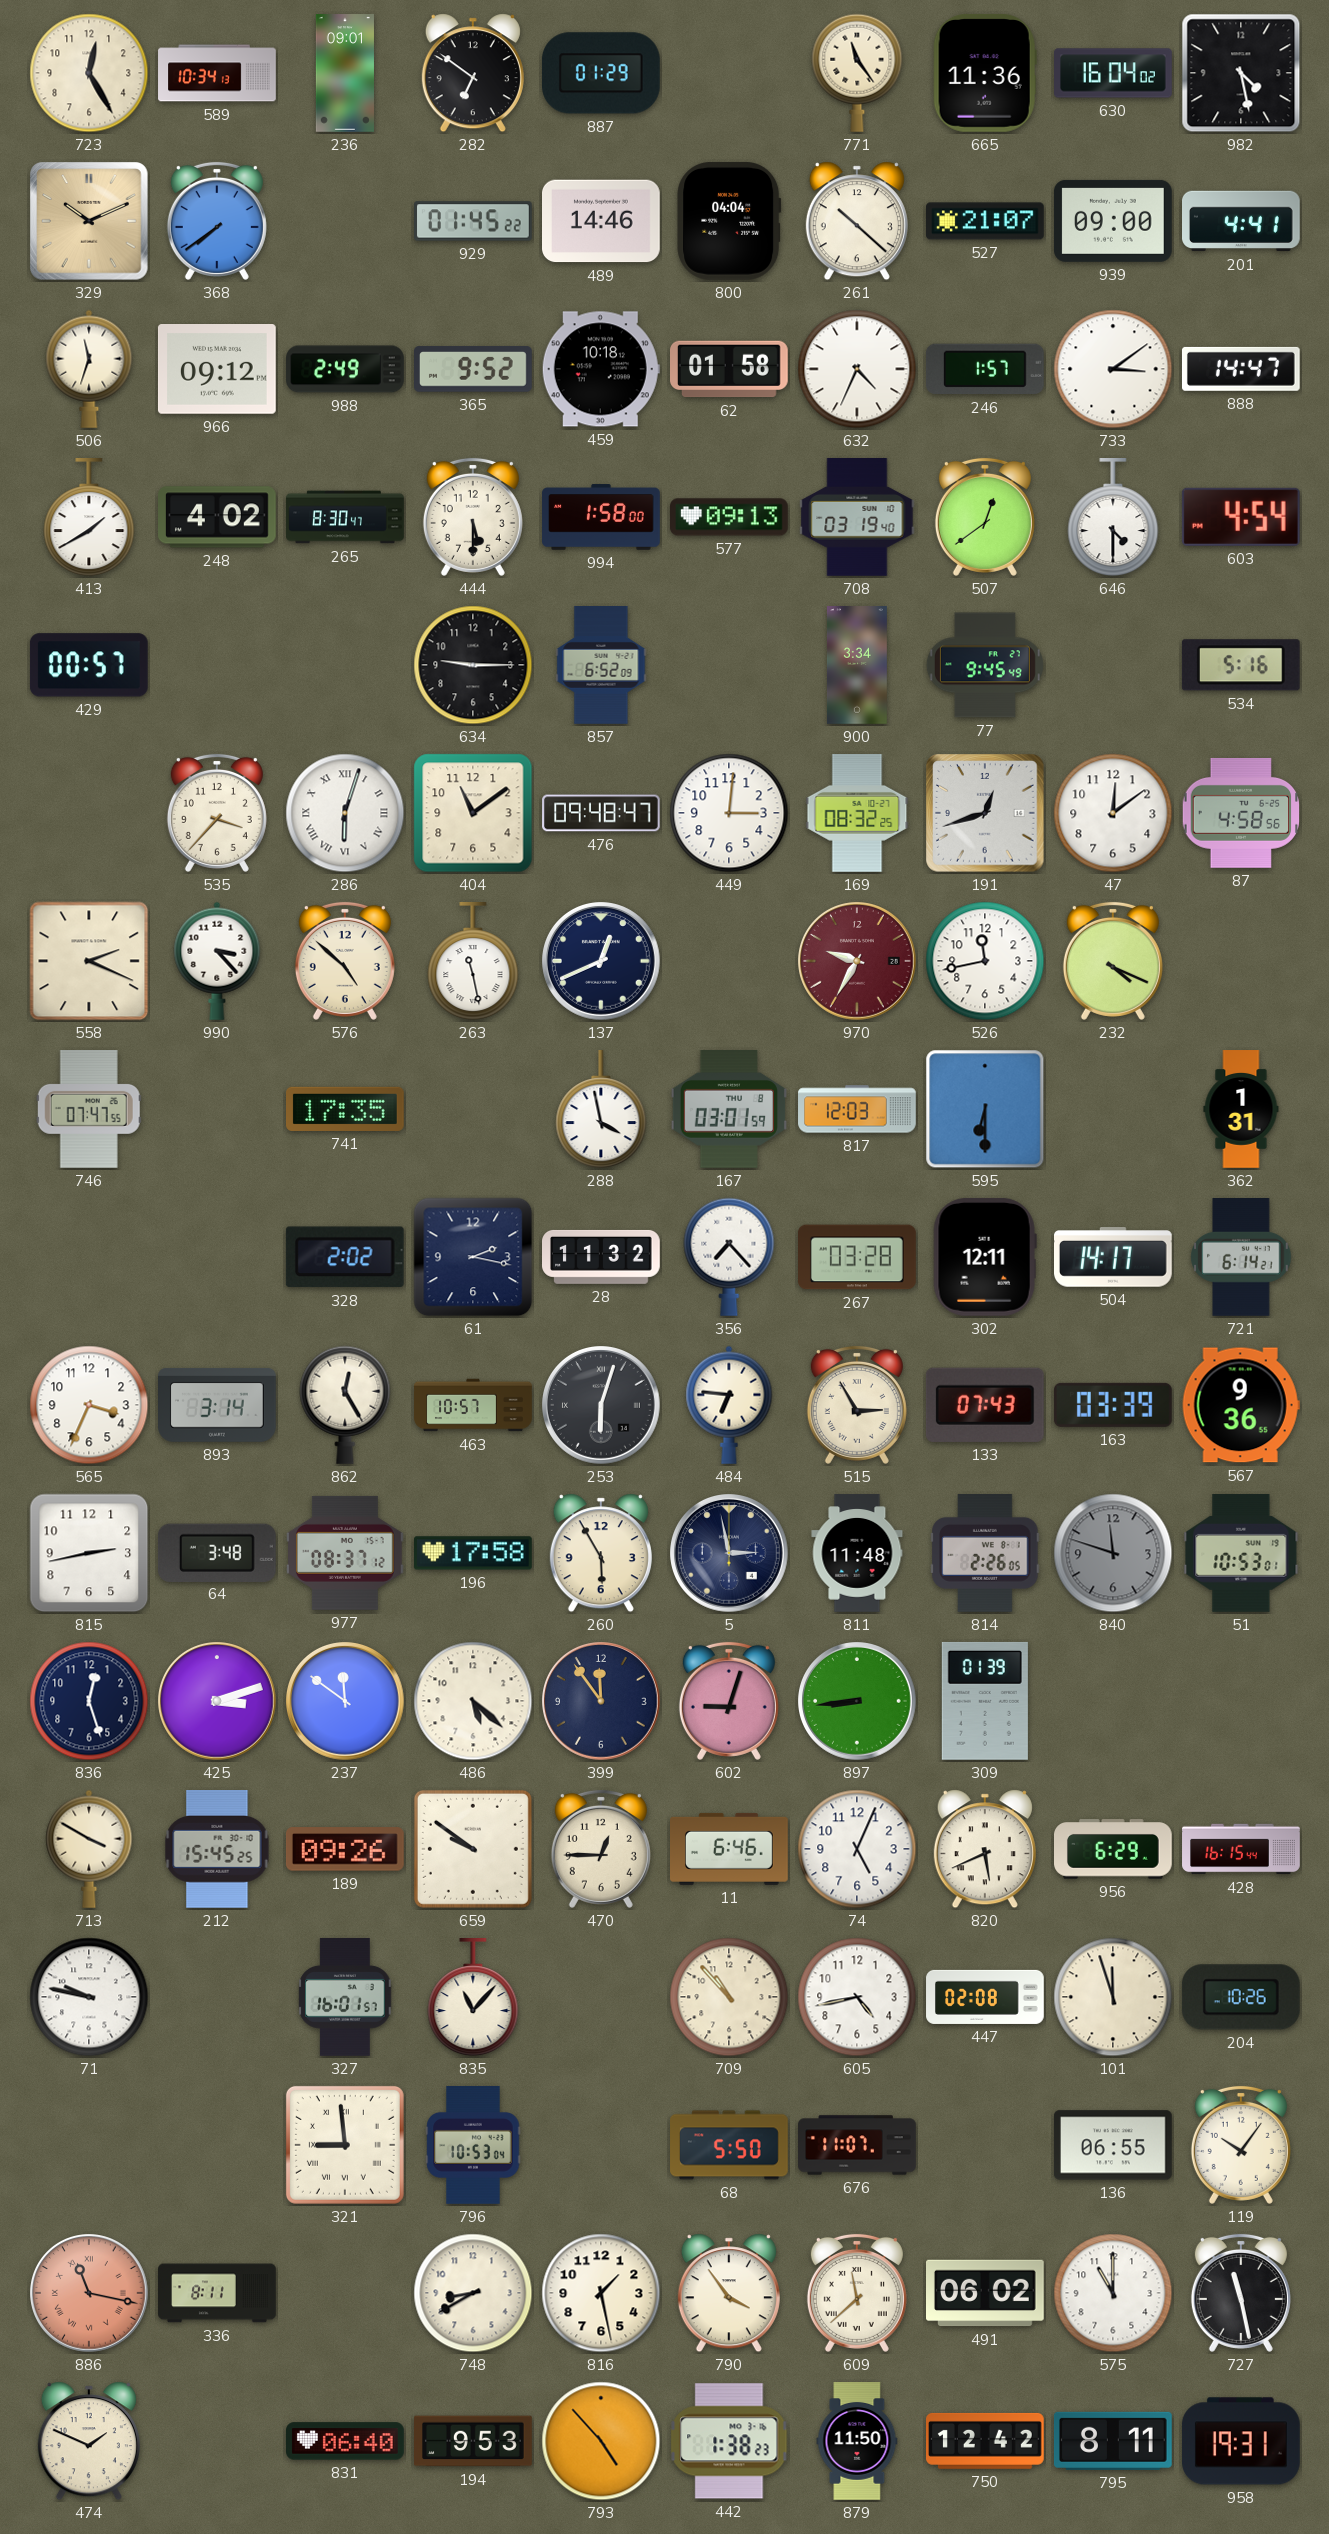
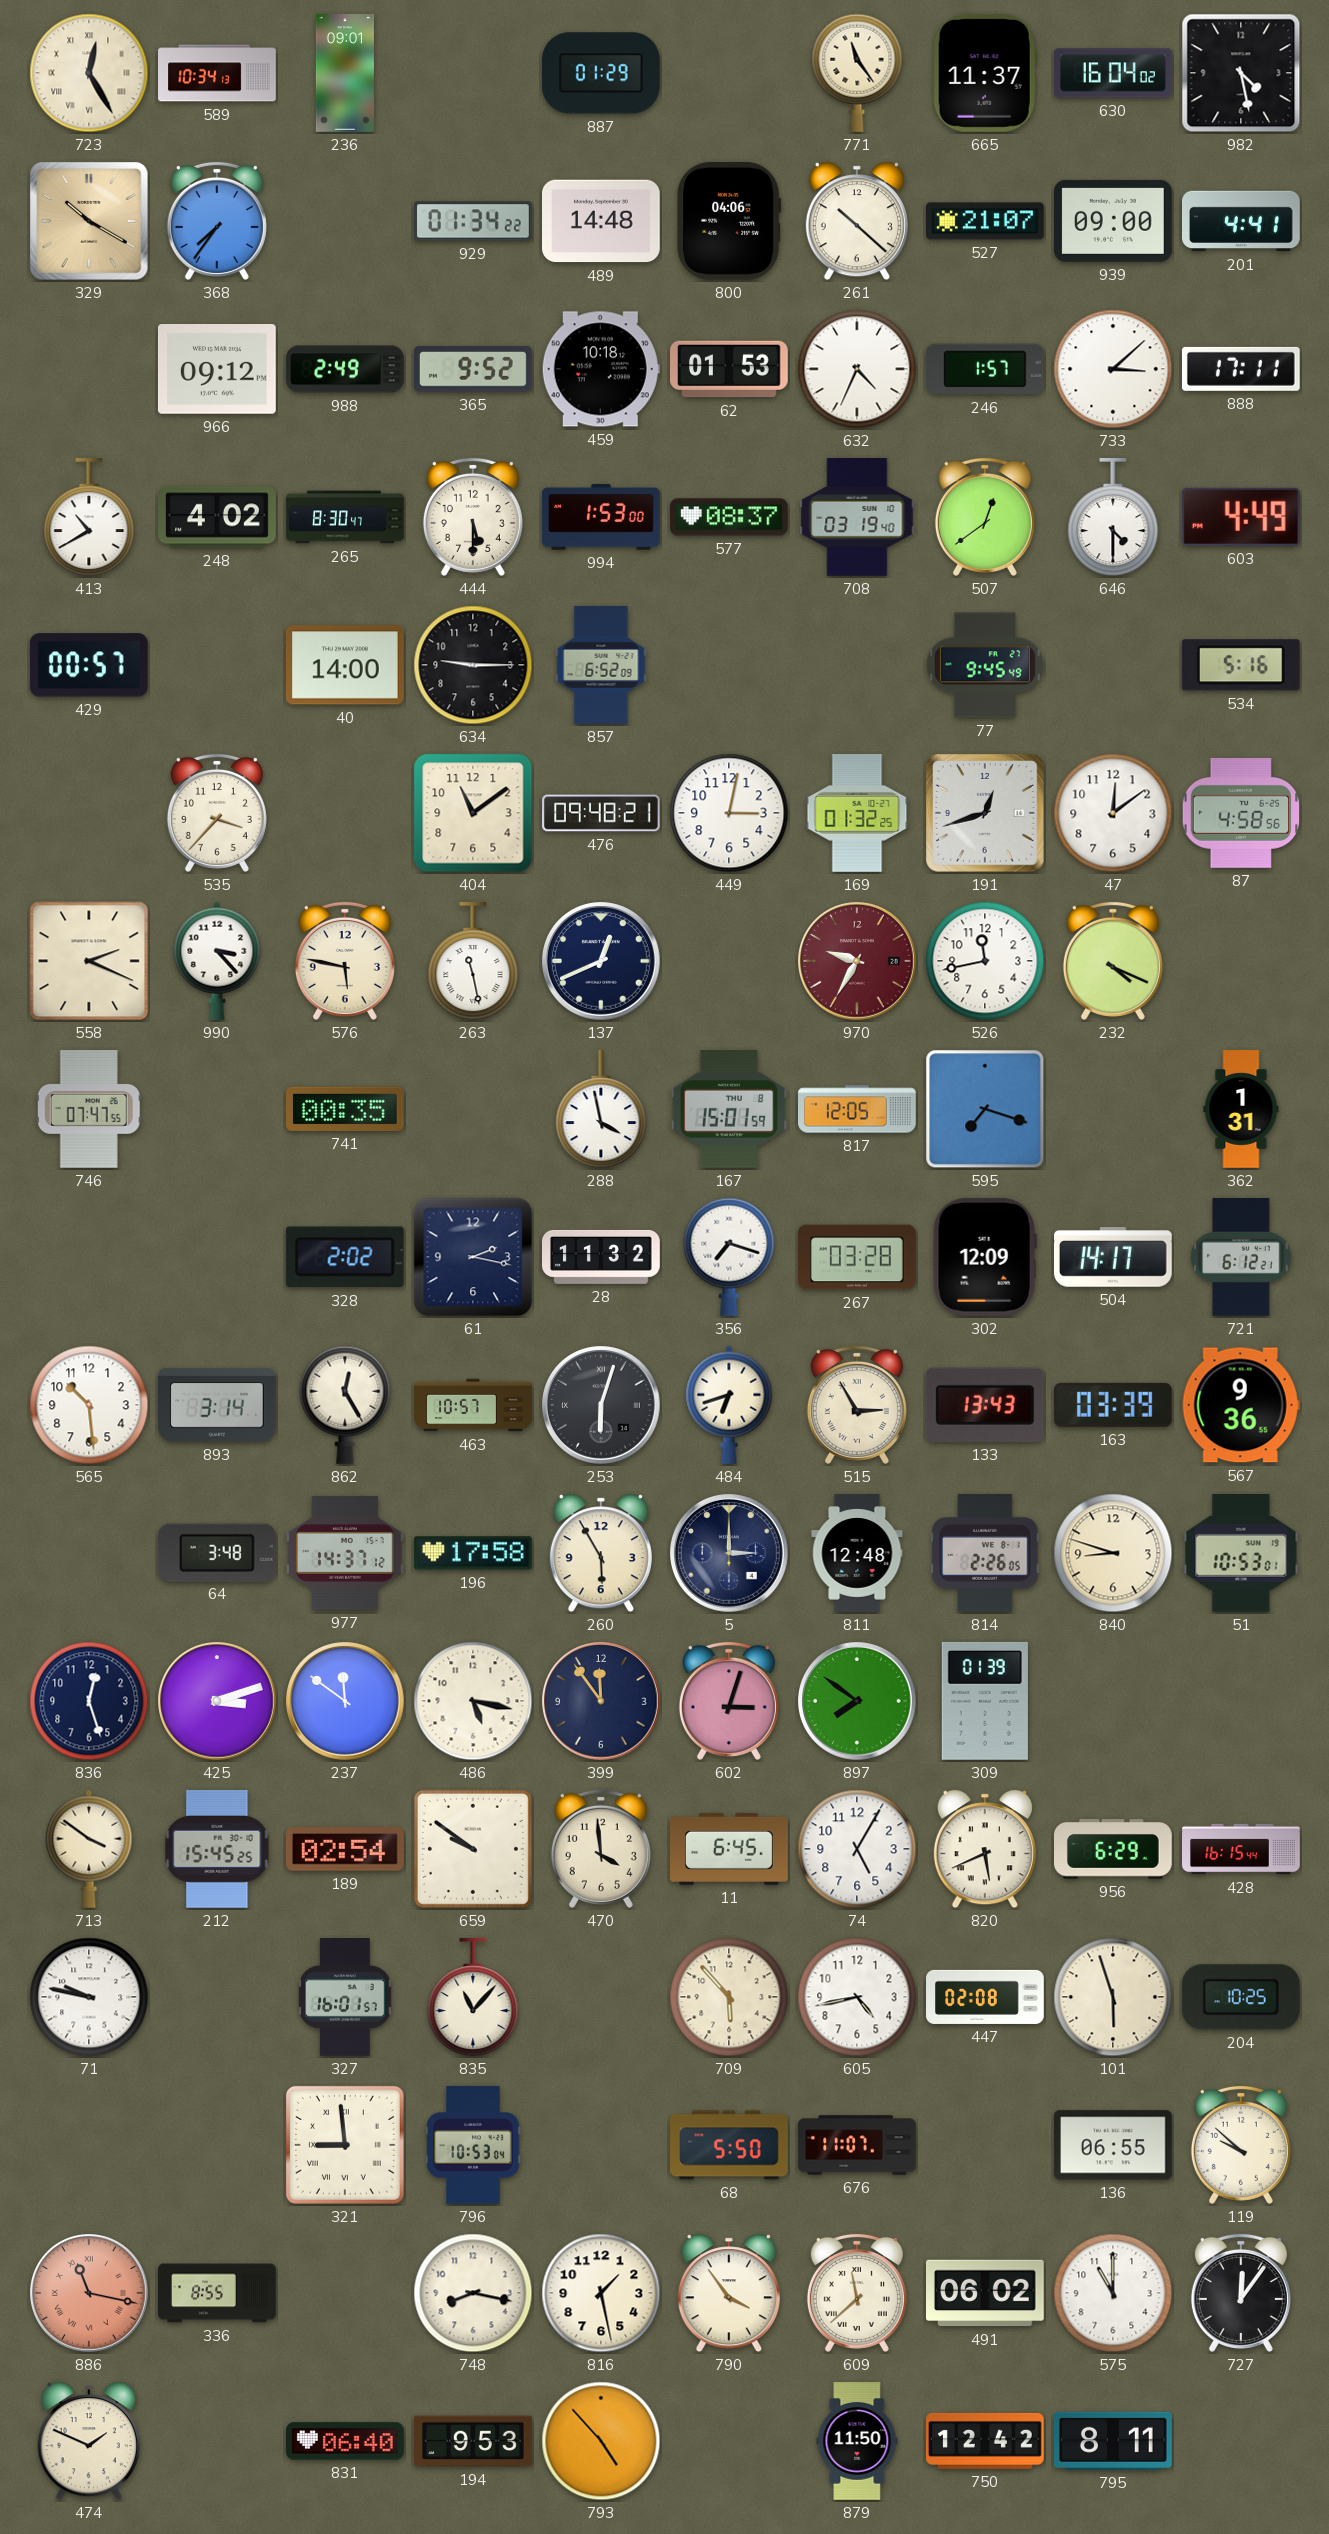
723 numerals: Arabic -> Roman (89, 73)
282: 6:51 -> none (473, 73)
665: 11:36 -> 11:37 (985, 73)
329: 10:11 -> 10:20 (89, 221)
368: 7:39 -> 7:36 (217, 221)
929: 01:45 -> 01:34 (474, 221)
489: 14:46 -> 14:48 (602, 221)
800: 04:04 -> 04:06 (729, 221)
506: 11:33 -> none (89, 369)
62: 01:58 -> 01:53 (730, 369)
733: 3:09 -> 3:08 (1113, 369)
888: 14:47 -> 17:11 (1241, 369)
413: 1:40 -> 10:40 (89, 518)
994: 1:58 -> 1:53 (601, 517)
577: 09:13 -> 08:37 (730, 517)
603: 4:54 -> 4:49 (1241, 517)
40: none -> 14:00 (345, 665)
900: 3:34 -> none (857, 665)
286: 6:03 -> none (345, 813)
476: 09:48:47 -> 09:48:21 (601, 813)
449: 3:01 -> 3:02 (729, 813)
169: 08:32 -> 01:32 (857, 814)
576: 4:52 -> 5:47 (345, 961)
741: 17:35 -> 00:35 (346, 1109)
167: 03:01 -> 15:01 (728, 1110)
817: 12:03 -> 12:05 (857, 1109)
595: 6:30 -> 7:18 (985, 1109)
356: 7:23 -> 7:18 (729, 1257)
302: 12:11 -> 12:09 (985, 1257)
721: 6:14 -> 6:12 (1241, 1258)
565: 3:34 -> 10:29 (89, 1405)
484: 6:46 -> 6:42 (729, 1405)
133: 07:43 -> 13:43 (985, 1405)
815: 2:43 -> none (89, 1553)
977: 08:37 -> 14:37 (346, 1553)
5: 2:58 -> 3:00 (730, 1554)
811: 11:48 -> 12:48 (857, 1553)
840: 11:48 -> 8:48 (1113, 1553)
840 dial: grey -> cream (1113, 1553)
486: 5:22 -> 5:17 (473, 1701)
602: 9:03 -> 3:03 (729, 1701)
897: 8:44 -> 7:51 (858, 1702)
713: 3:50 -> 3:51 (89, 1849)
189: 09:26 -> 02:54 (345, 1849)
470: 12:45 -> 3:59 (601, 1849)
11: 6:46 -> 6:45 (730, 1849)
74: 5:04 -> 5:05 (857, 1849)
709: 10:53 -> 5:53 (729, 1997)
101: 11:57 -> 5:57 (1113, 1997)
204: 10:26 -> 10:25 (1241, 1997)
119: 10:06 -> 9:52 (1241, 2145)
336: 8:11 -> 8:55 (217, 2293)
748: 8:40 -> 8:17 (473, 2293)
727: 11:28 -> 12:06 (1241, 2293)
442: 1:38 -> none (729, 2441)
958: 19:31 -> none (1241, 2441)
